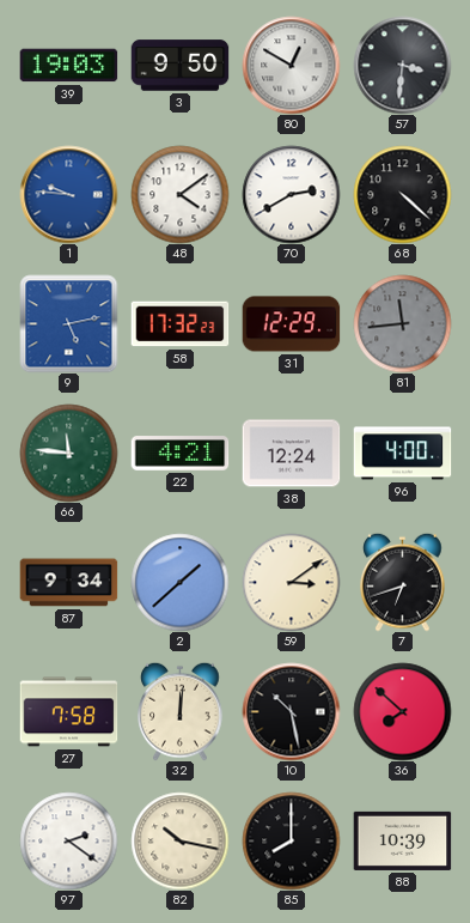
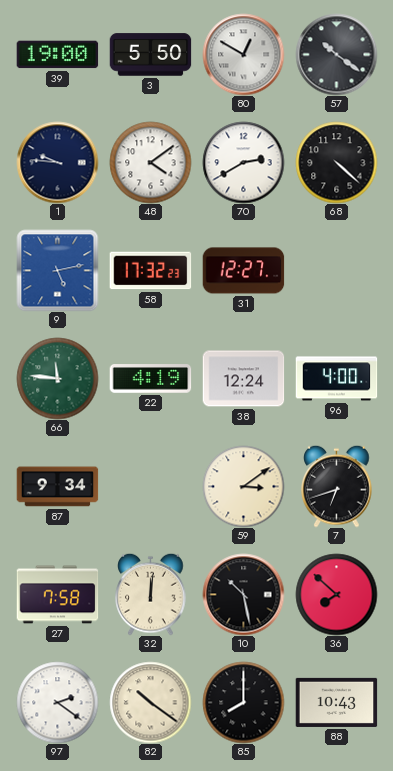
39: 19:03 -> 19:00 (57, 55)
3: 9:50 -> 5:50 (150, 55)
57: 3:31 -> 10:21 (336, 54)
1 dial: blue -> navy (57, 162)
31: 12:29 -> 12:27 (243, 271)
81: 11:44 -> none (402, 323)
22: 4:21 -> 4:19 (150, 379)
2: 1:38 -> none (179, 582)
82: 10:17 -> 10:21 (150, 702)
88: 10:39 -> 10:43 (336, 702)
